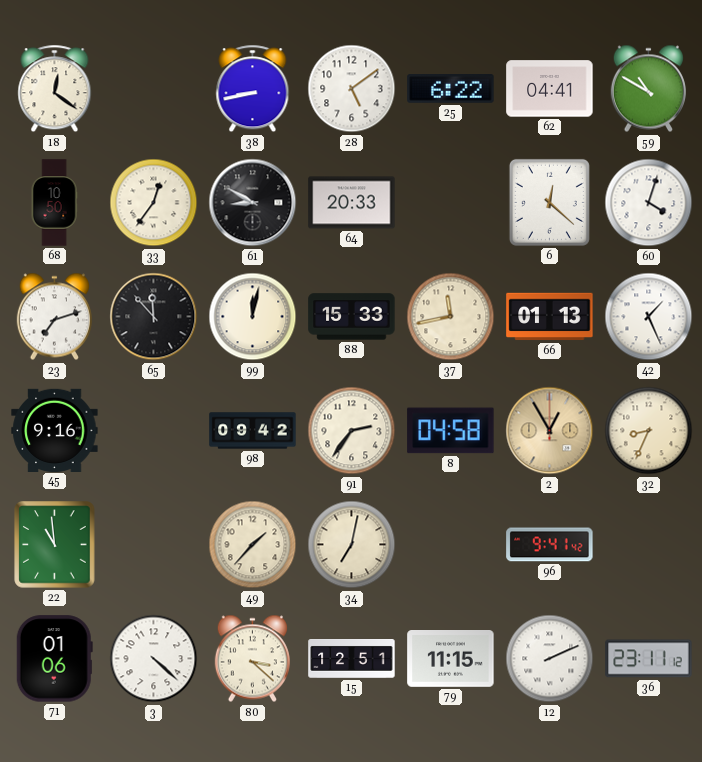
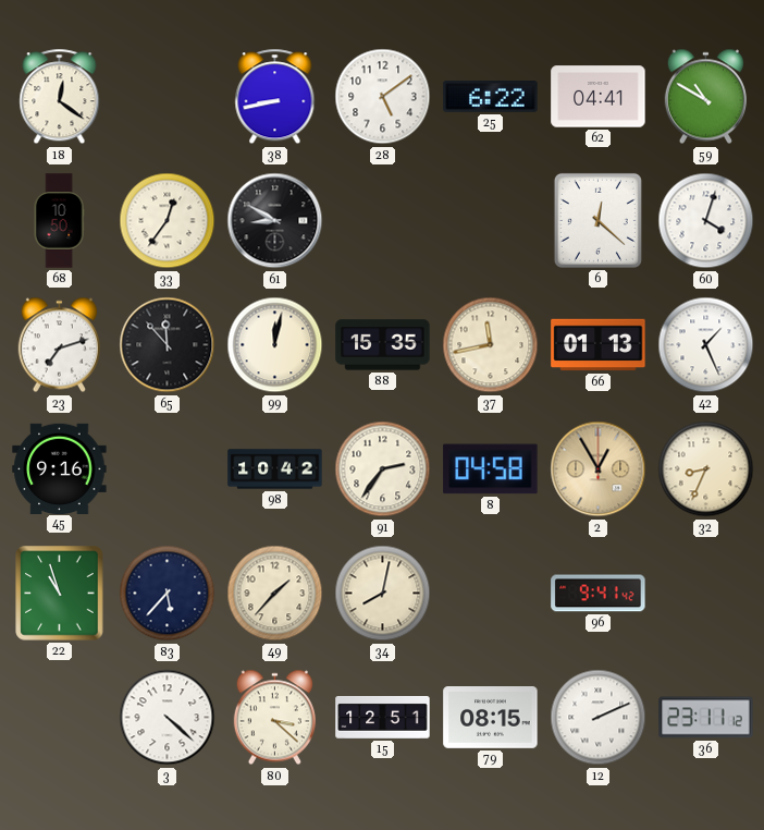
64: 20:33 -> none (352, 203)
88: 15:33 -> 15:35 (383, 345)
98: 09:42 -> 10:42 (275, 469)
22: 10:59 -> 10:57 (60, 594)
83: none -> 5:37 (168, 594)
34: 7:02 -> 8:02 (383, 594)
71: 01:06 -> none (54, 659)
79: 11:15 -> 08:15 (491, 718)
